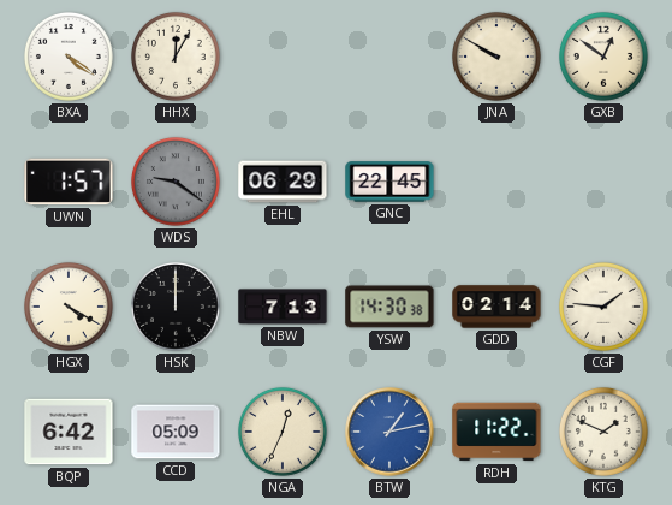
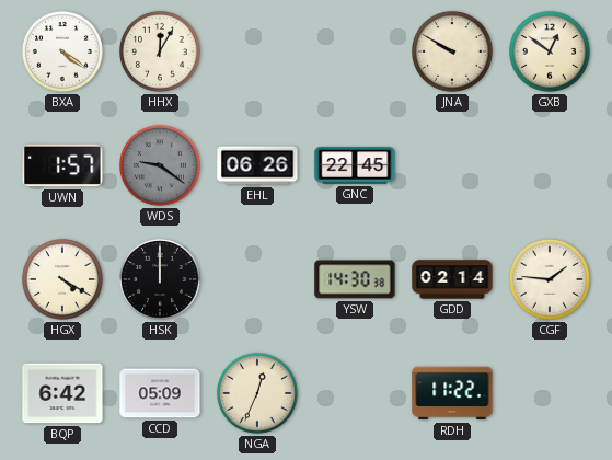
EHL: 06:29 -> 06:26 (257, 165)
NBW: 7:13 -> none (283, 307)
BTW: 1:13 -> none (389, 432)
KTG: 1:49 -> none (603, 432)
